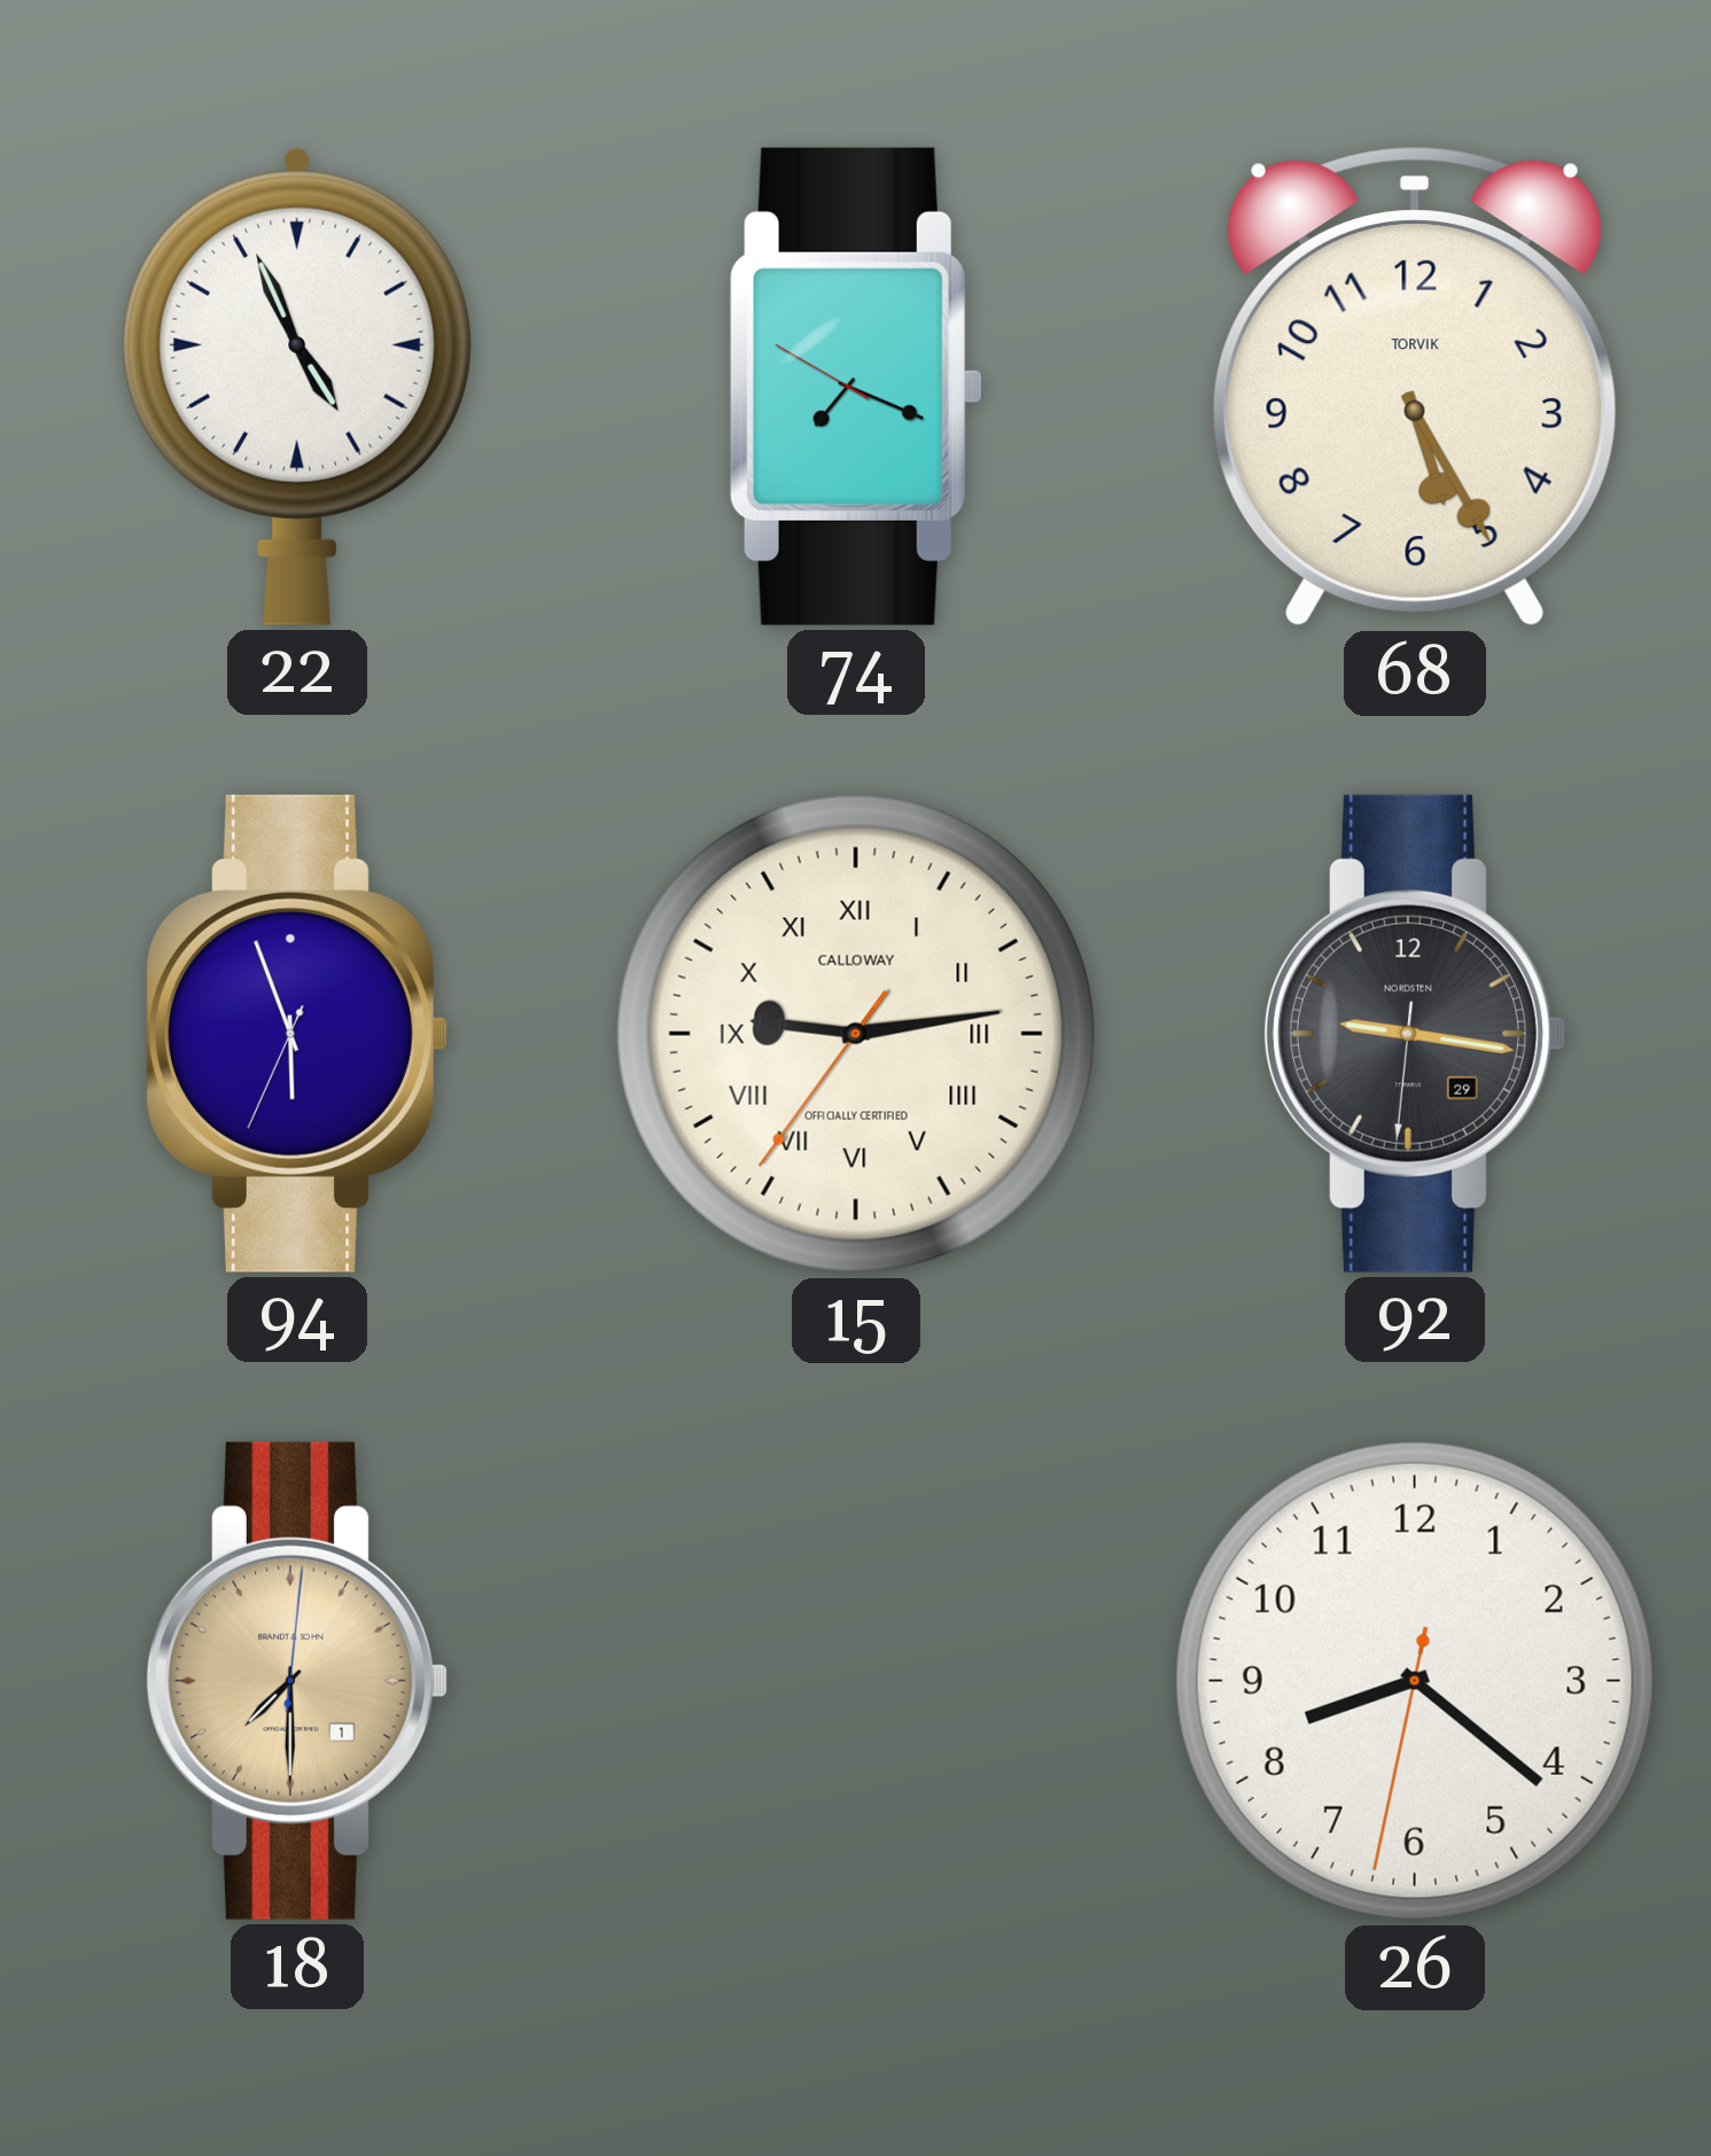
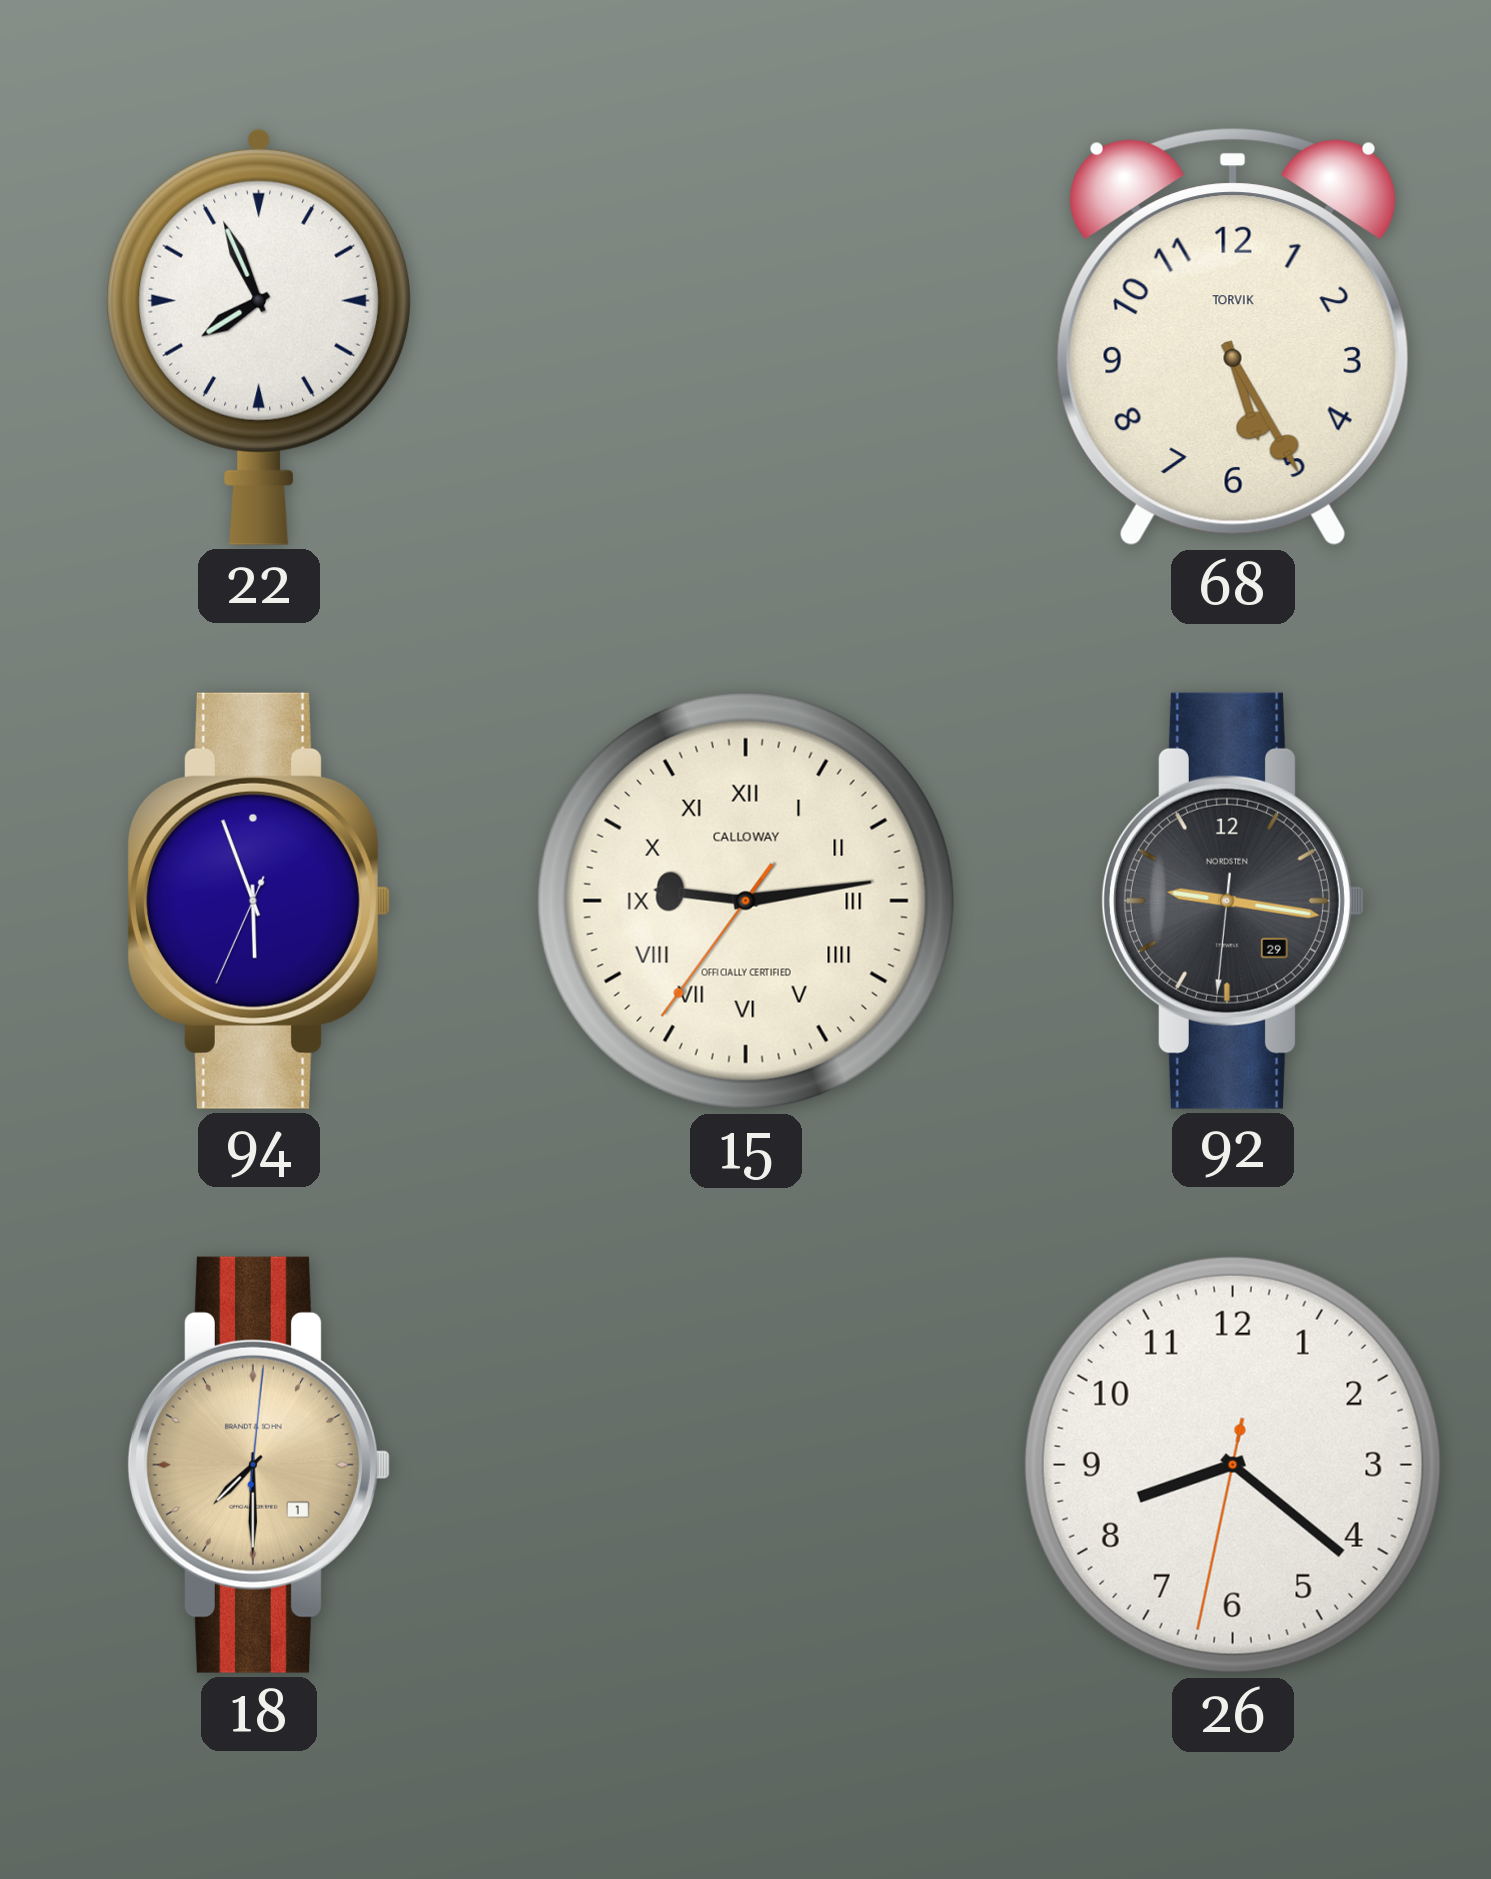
22: 4:56 -> 7:56 (259, 336)
74: 7:18 -> none (856, 387)
